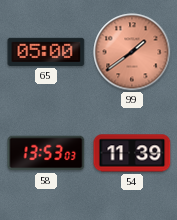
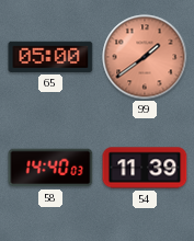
58: 13:53 -> 14:40 (50, 168)
